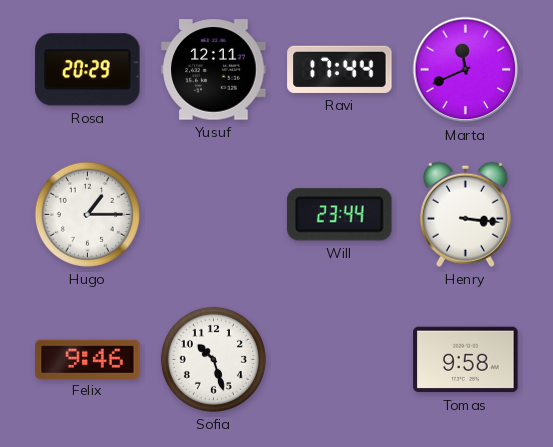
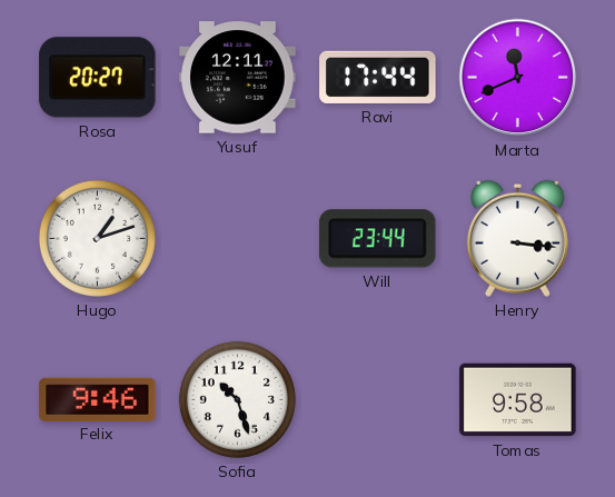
Rosa: 20:29 -> 20:27 (98, 78)
Hugo: 1:15 -> 1:12 (97, 238)
